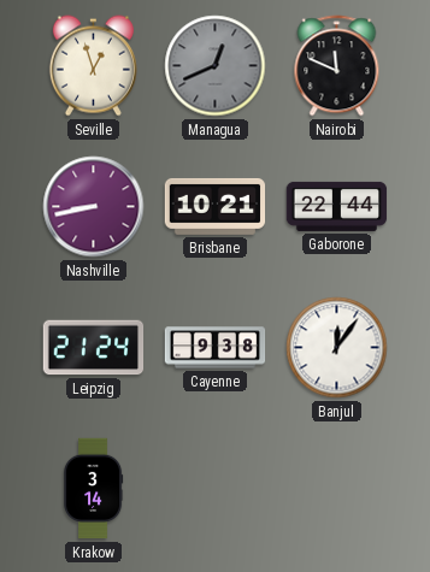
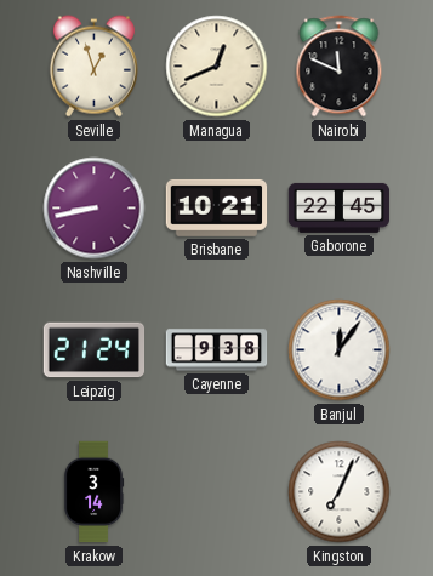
Managua dial: grey -> cream (217, 67)
Gaborone: 22:44 -> 22:45 (340, 207)
Kingston: none -> 7:04 (340, 492)
